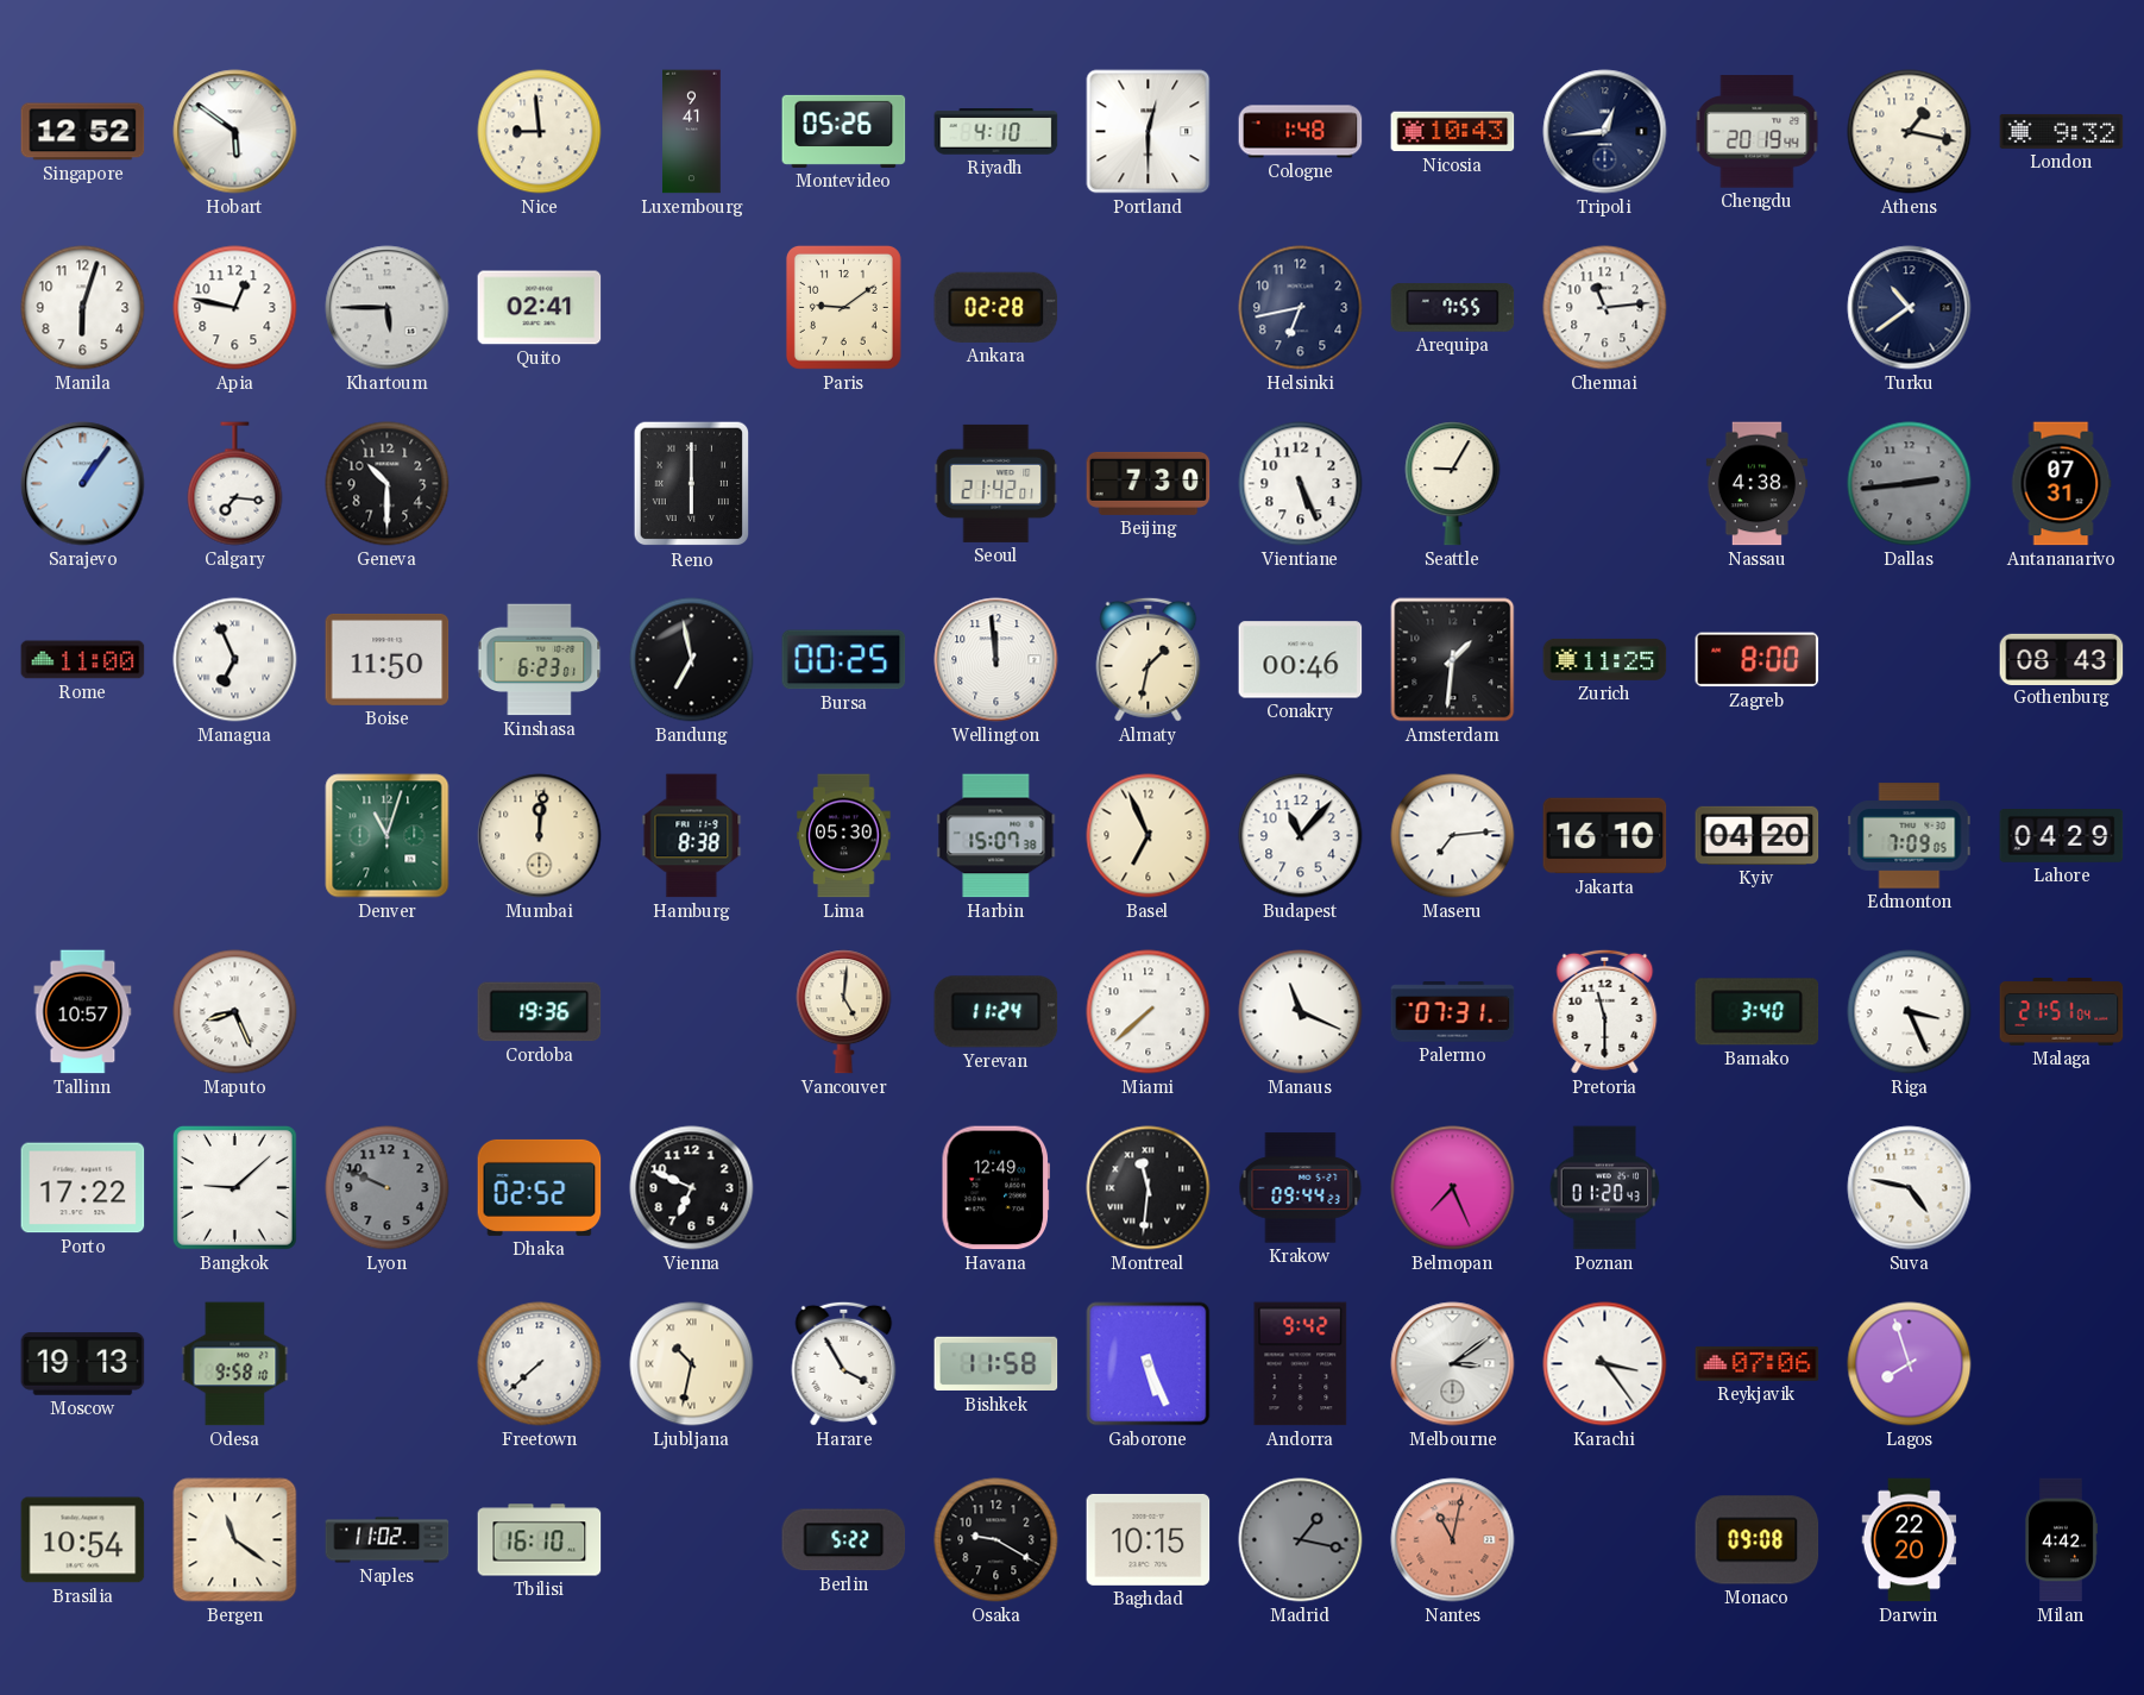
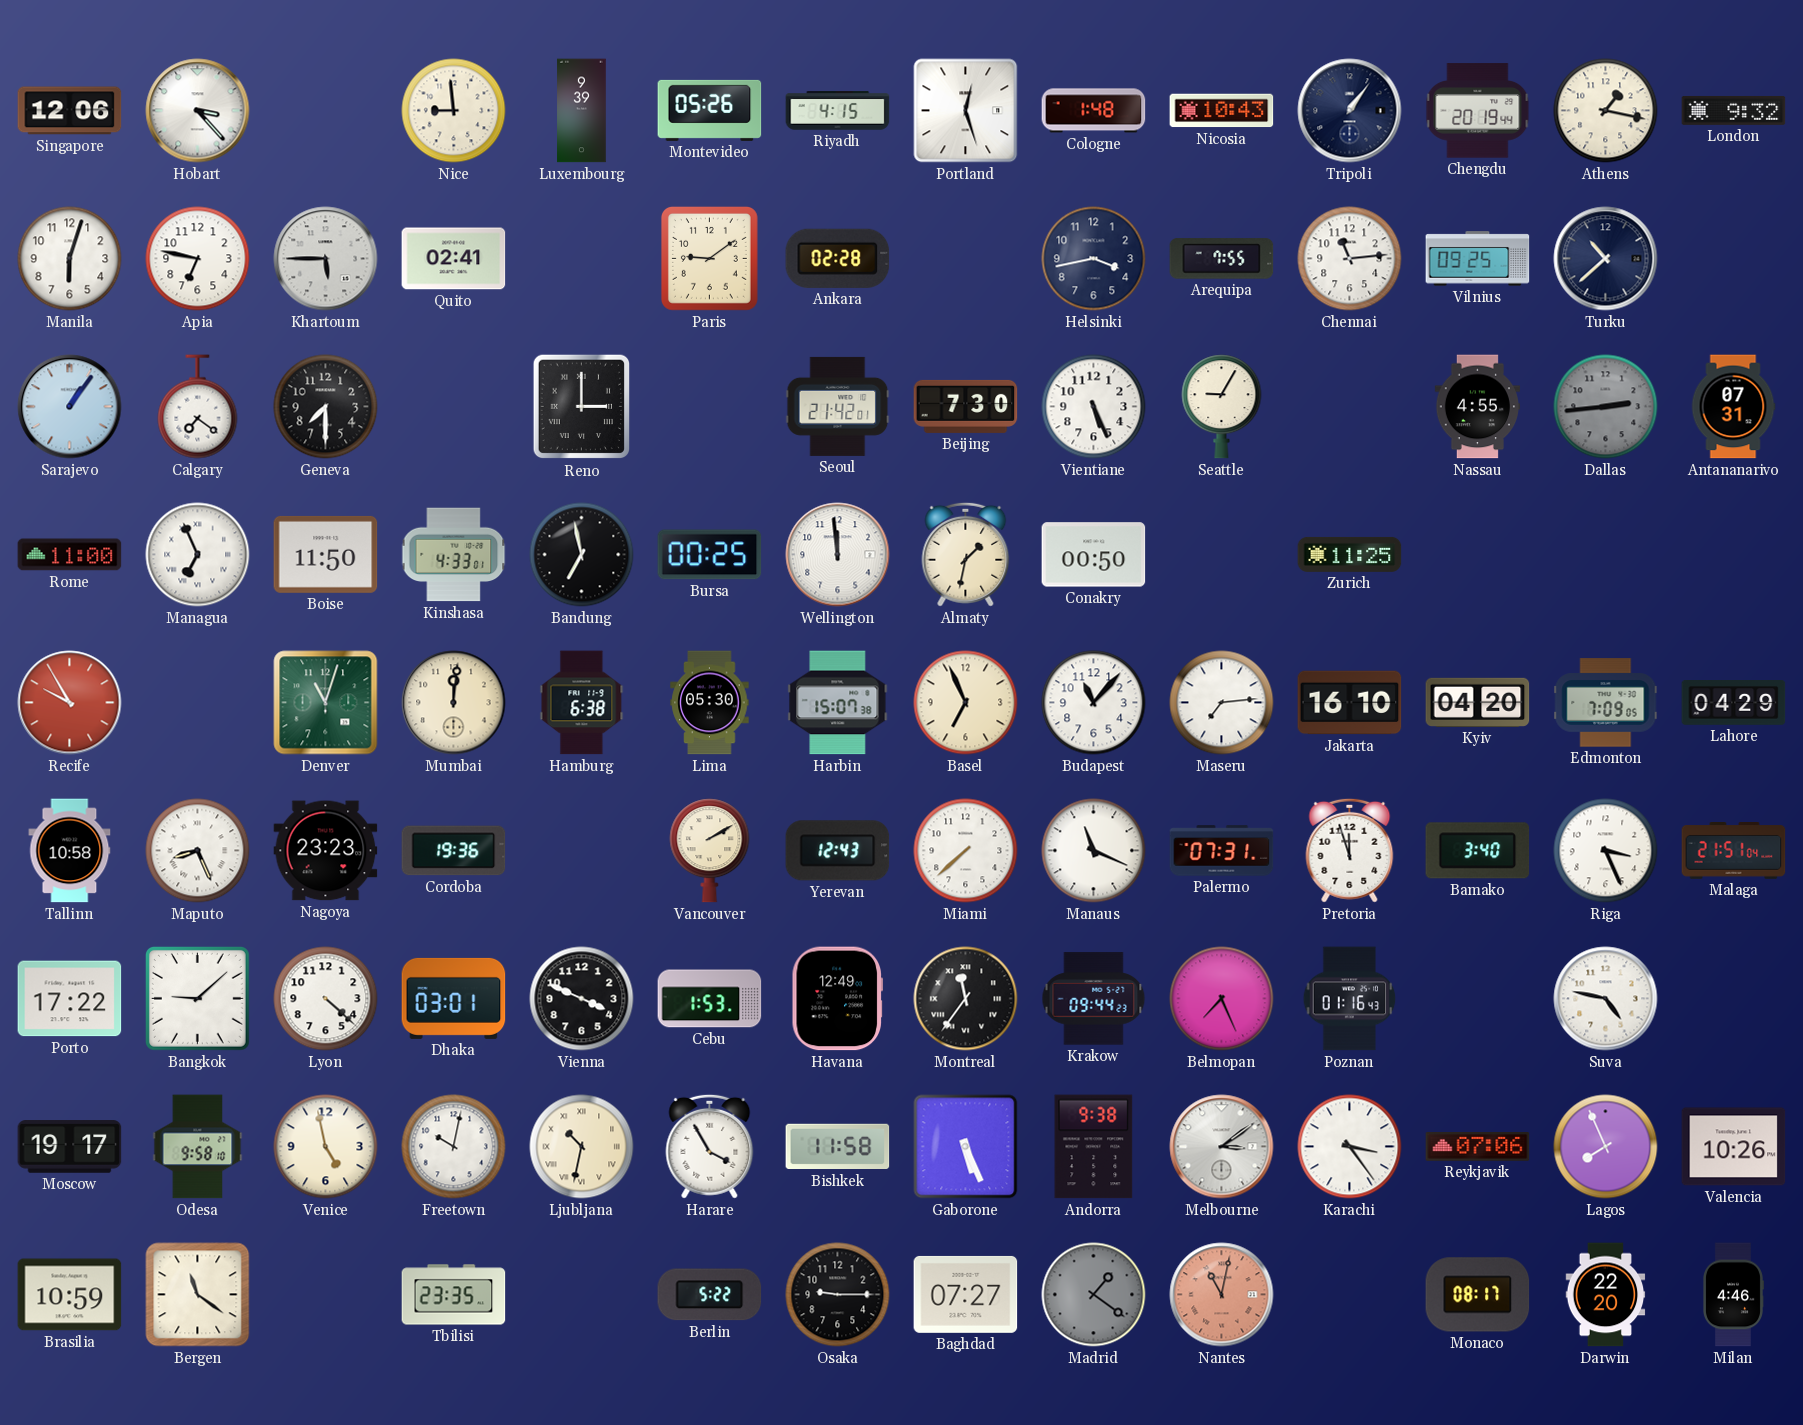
Singapore: 12:52 -> 12:06 (70, 111)
Hobart: 5:51 -> 3:23 (198, 111)
Luxembourg: 9:41 -> 9:39 (582, 111)
Riyadh: 4:10 -> 4:15 (838, 111)
Portland: 12:30 -> 12:27 (966, 111)
Tripoli: 12:44 -> 1:06 (1350, 111)
Apia: 12:47 -> 6:47 (198, 259)
Helsinki: 6:43 -> 3:43 (1094, 259)
Vilnius: none -> 09:25 (1478, 259)
Turku: 10:39 -> 10:38 (1606, 259)
Calgary: 7:16 -> 7:21 (198, 407)
Geneva: 10:30 -> 7:30 (326, 407)
Reno: 6:00 -> 3:00 (582, 407)
Nassau: 4:38 -> 4:55 (1477, 407)
Kinshasa: 6:23 -> 4:33 (454, 555)
Conakry: 00:46 -> 00:50 (1094, 555)
Amsterdam: 1:31 -> none (1453, 660)
Zagreb: 8:00 -> none (1758, 660)
Gothenburg: 08:43 -> none (2062, 659)
Recife: none -> 9:55 (70, 703)
Hamburg: 8:38 -> 6:38 (582, 703)
Tallinn: 10:57 -> 10:58 (70, 851)
Nagoya: none -> 23:23 (326, 851)
Vancouver: 5:01 -> 2:10 (710, 851)
Yerevan: 11:24 -> 12:43 (838, 851)
Pretoria: 11:30 -> 11:57 (1350, 850)
Lyon: 9:49 -> 4:22 (326, 999)
Lyon dial: grey -> white (326, 999)
Dhaka: 02:52 -> 03:01 (454, 998)
Vienna: 6:49 -> 3:49 (582, 999)
Cebu: none -> 1:53 (710, 999)
Montreal: 11:31 -> 11:36 (966, 999)
Poznan: 01:20 -> 01:16 (1350, 999)
Moscow: 19:13 -> 19:17 (70, 1147)
Venice: none -> 4:58 (326, 1147)
Freetown: 7:38 -> 10:02 (454, 1147)
Andorra: 9:42 -> 9:38 (1094, 1147)
Lagos: 7:57 -> 7:56 (1606, 1147)
Valencia: none -> 10:26 (1734, 1147)
Brasilia: 10:54 -> 10:59 (70, 1295)
Naples: 11:02 -> none (388, 1540)
Tbilisi: 16:10 -> 23:35 (454, 1295)
Osaka: 9:20 -> 9:15 (838, 1295)
Baghdad: 10:15 -> 07:27 (966, 1294)
Madrid: 1:17 -> 1:21 (1094, 1295)
Monaco: 09:08 -> 08:17 (1478, 1295)
Milan: 4:42 -> 4:46 (1733, 1295)
